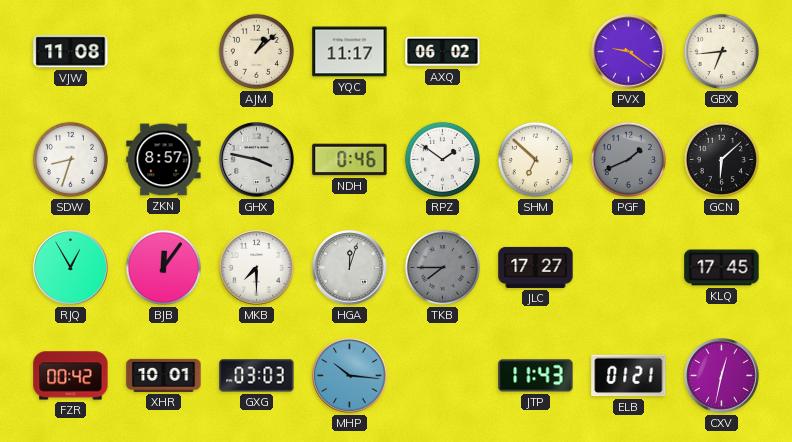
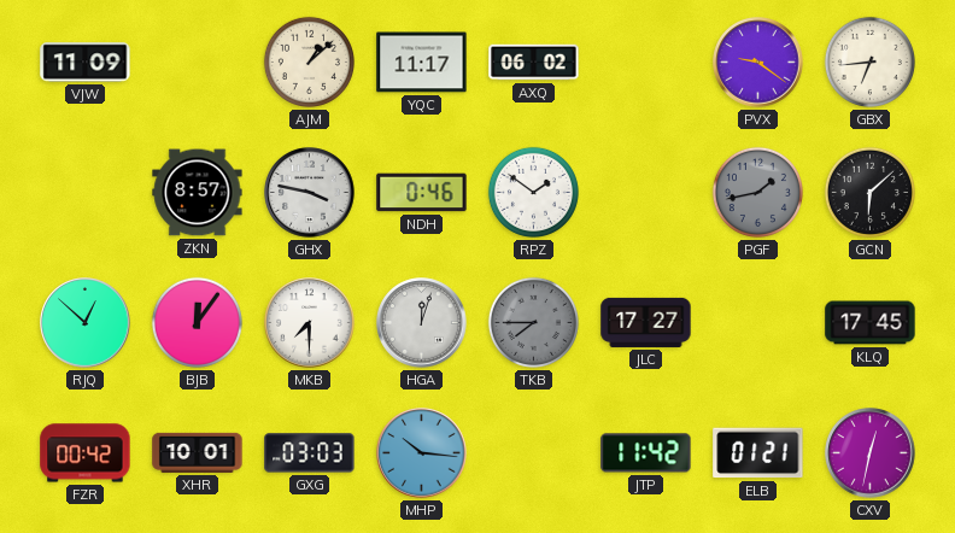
VJW: 11:08 -> 11:09 (86, 63)
SDW: 8:33 -> none (70, 159)
SHM: 6:52 -> none (535, 159)
PGF: 1:41 -> 1:43 (757, 192)
RJQ: 12:55 -> 12:52 (86, 323)
JTP: 11:43 -> 11:42 (646, 453)
